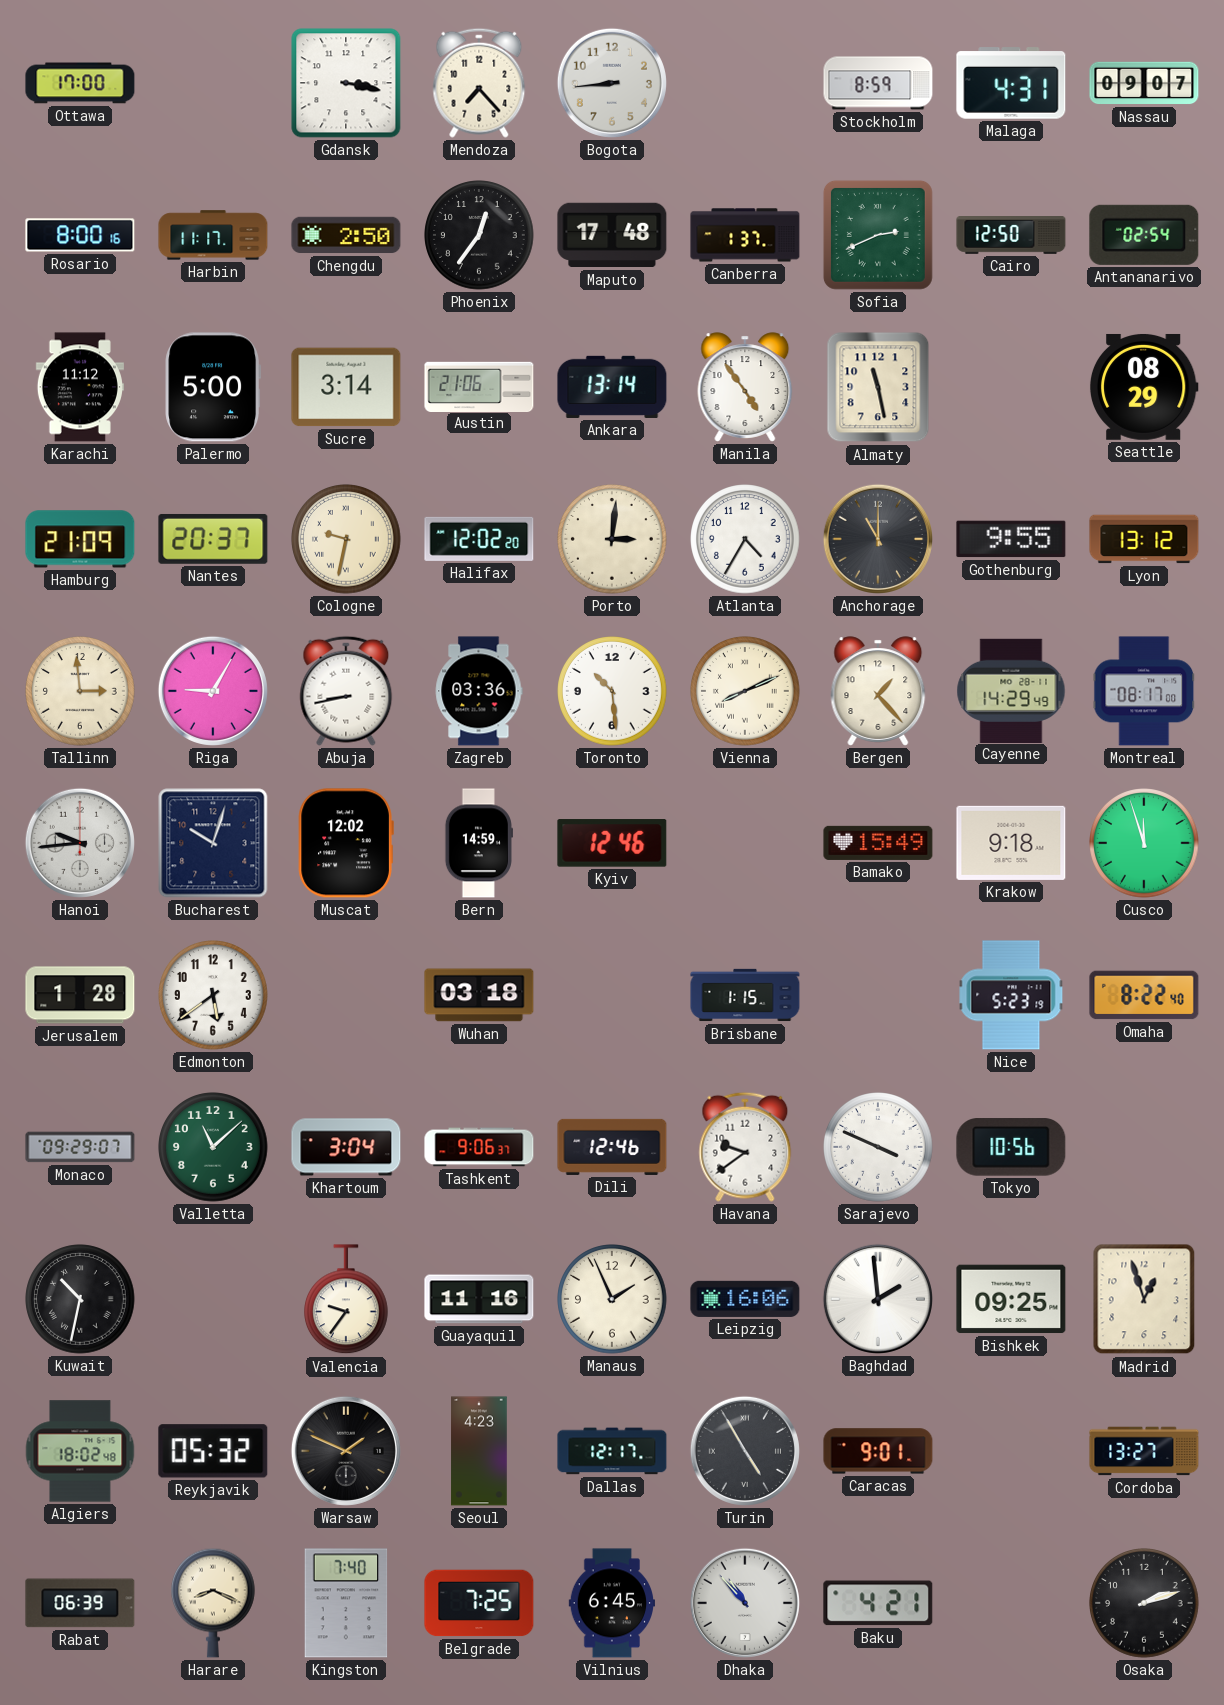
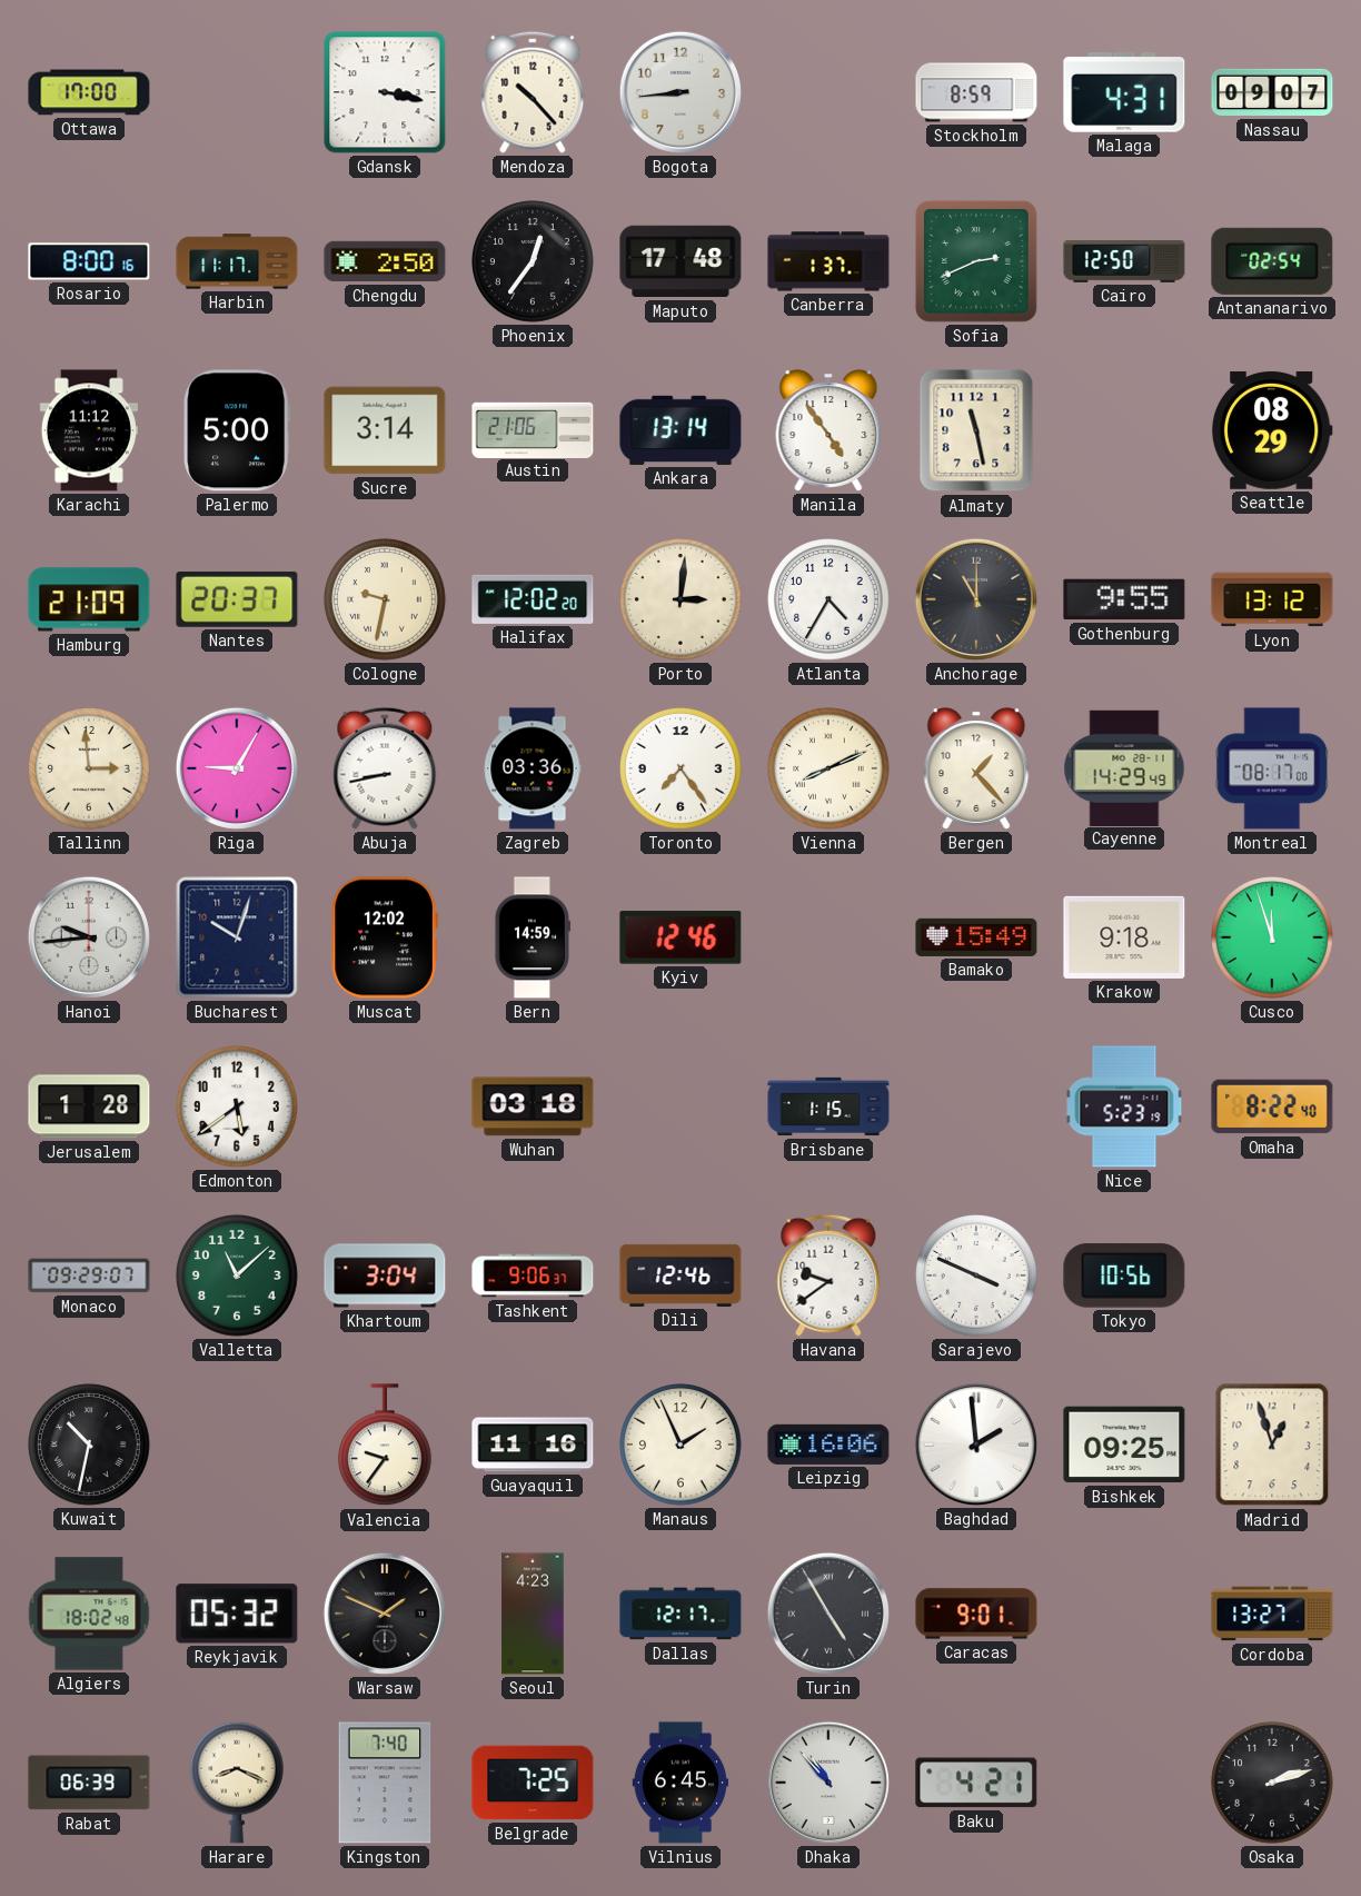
Mendoza: 7:23 -> 10:23 (533, 92)
Toronto: 10:29 -> 7:24 (680, 768)
